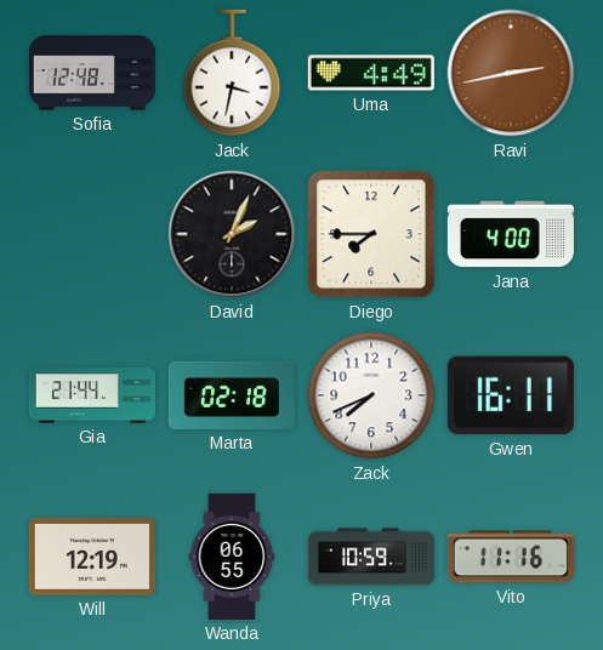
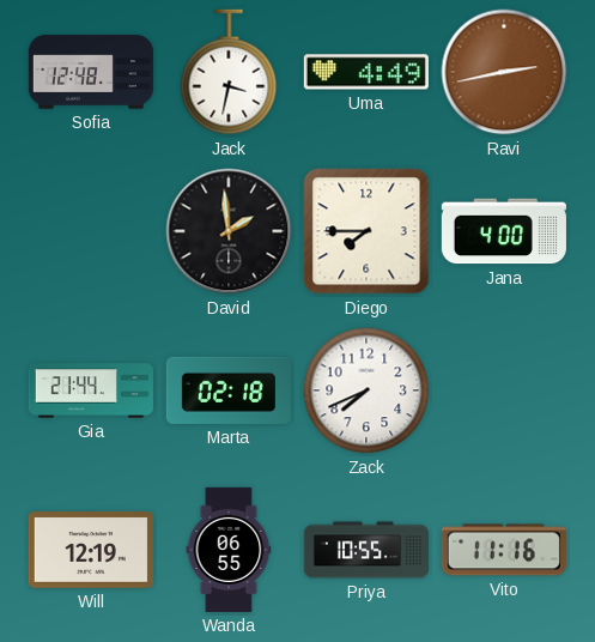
David: 2:04 -> 1:59 (229, 231)
Gwen: 16:11 -> none (511, 395)
Priya: 10:59 -> 10:55 (366, 550)
